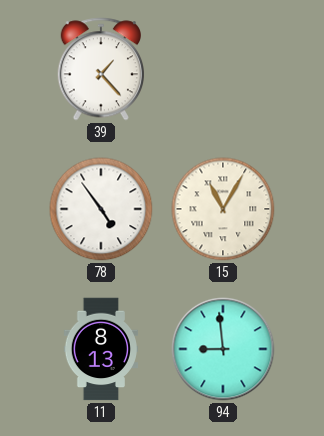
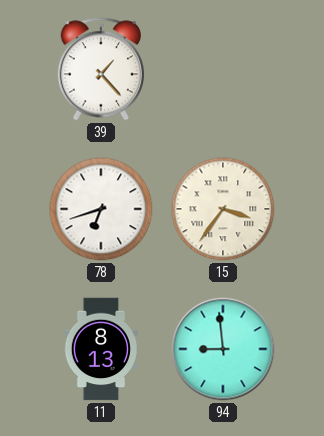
78: 4:54 -> 6:42 (101, 209)
15: 11:05 -> 3:36 (223, 209)
